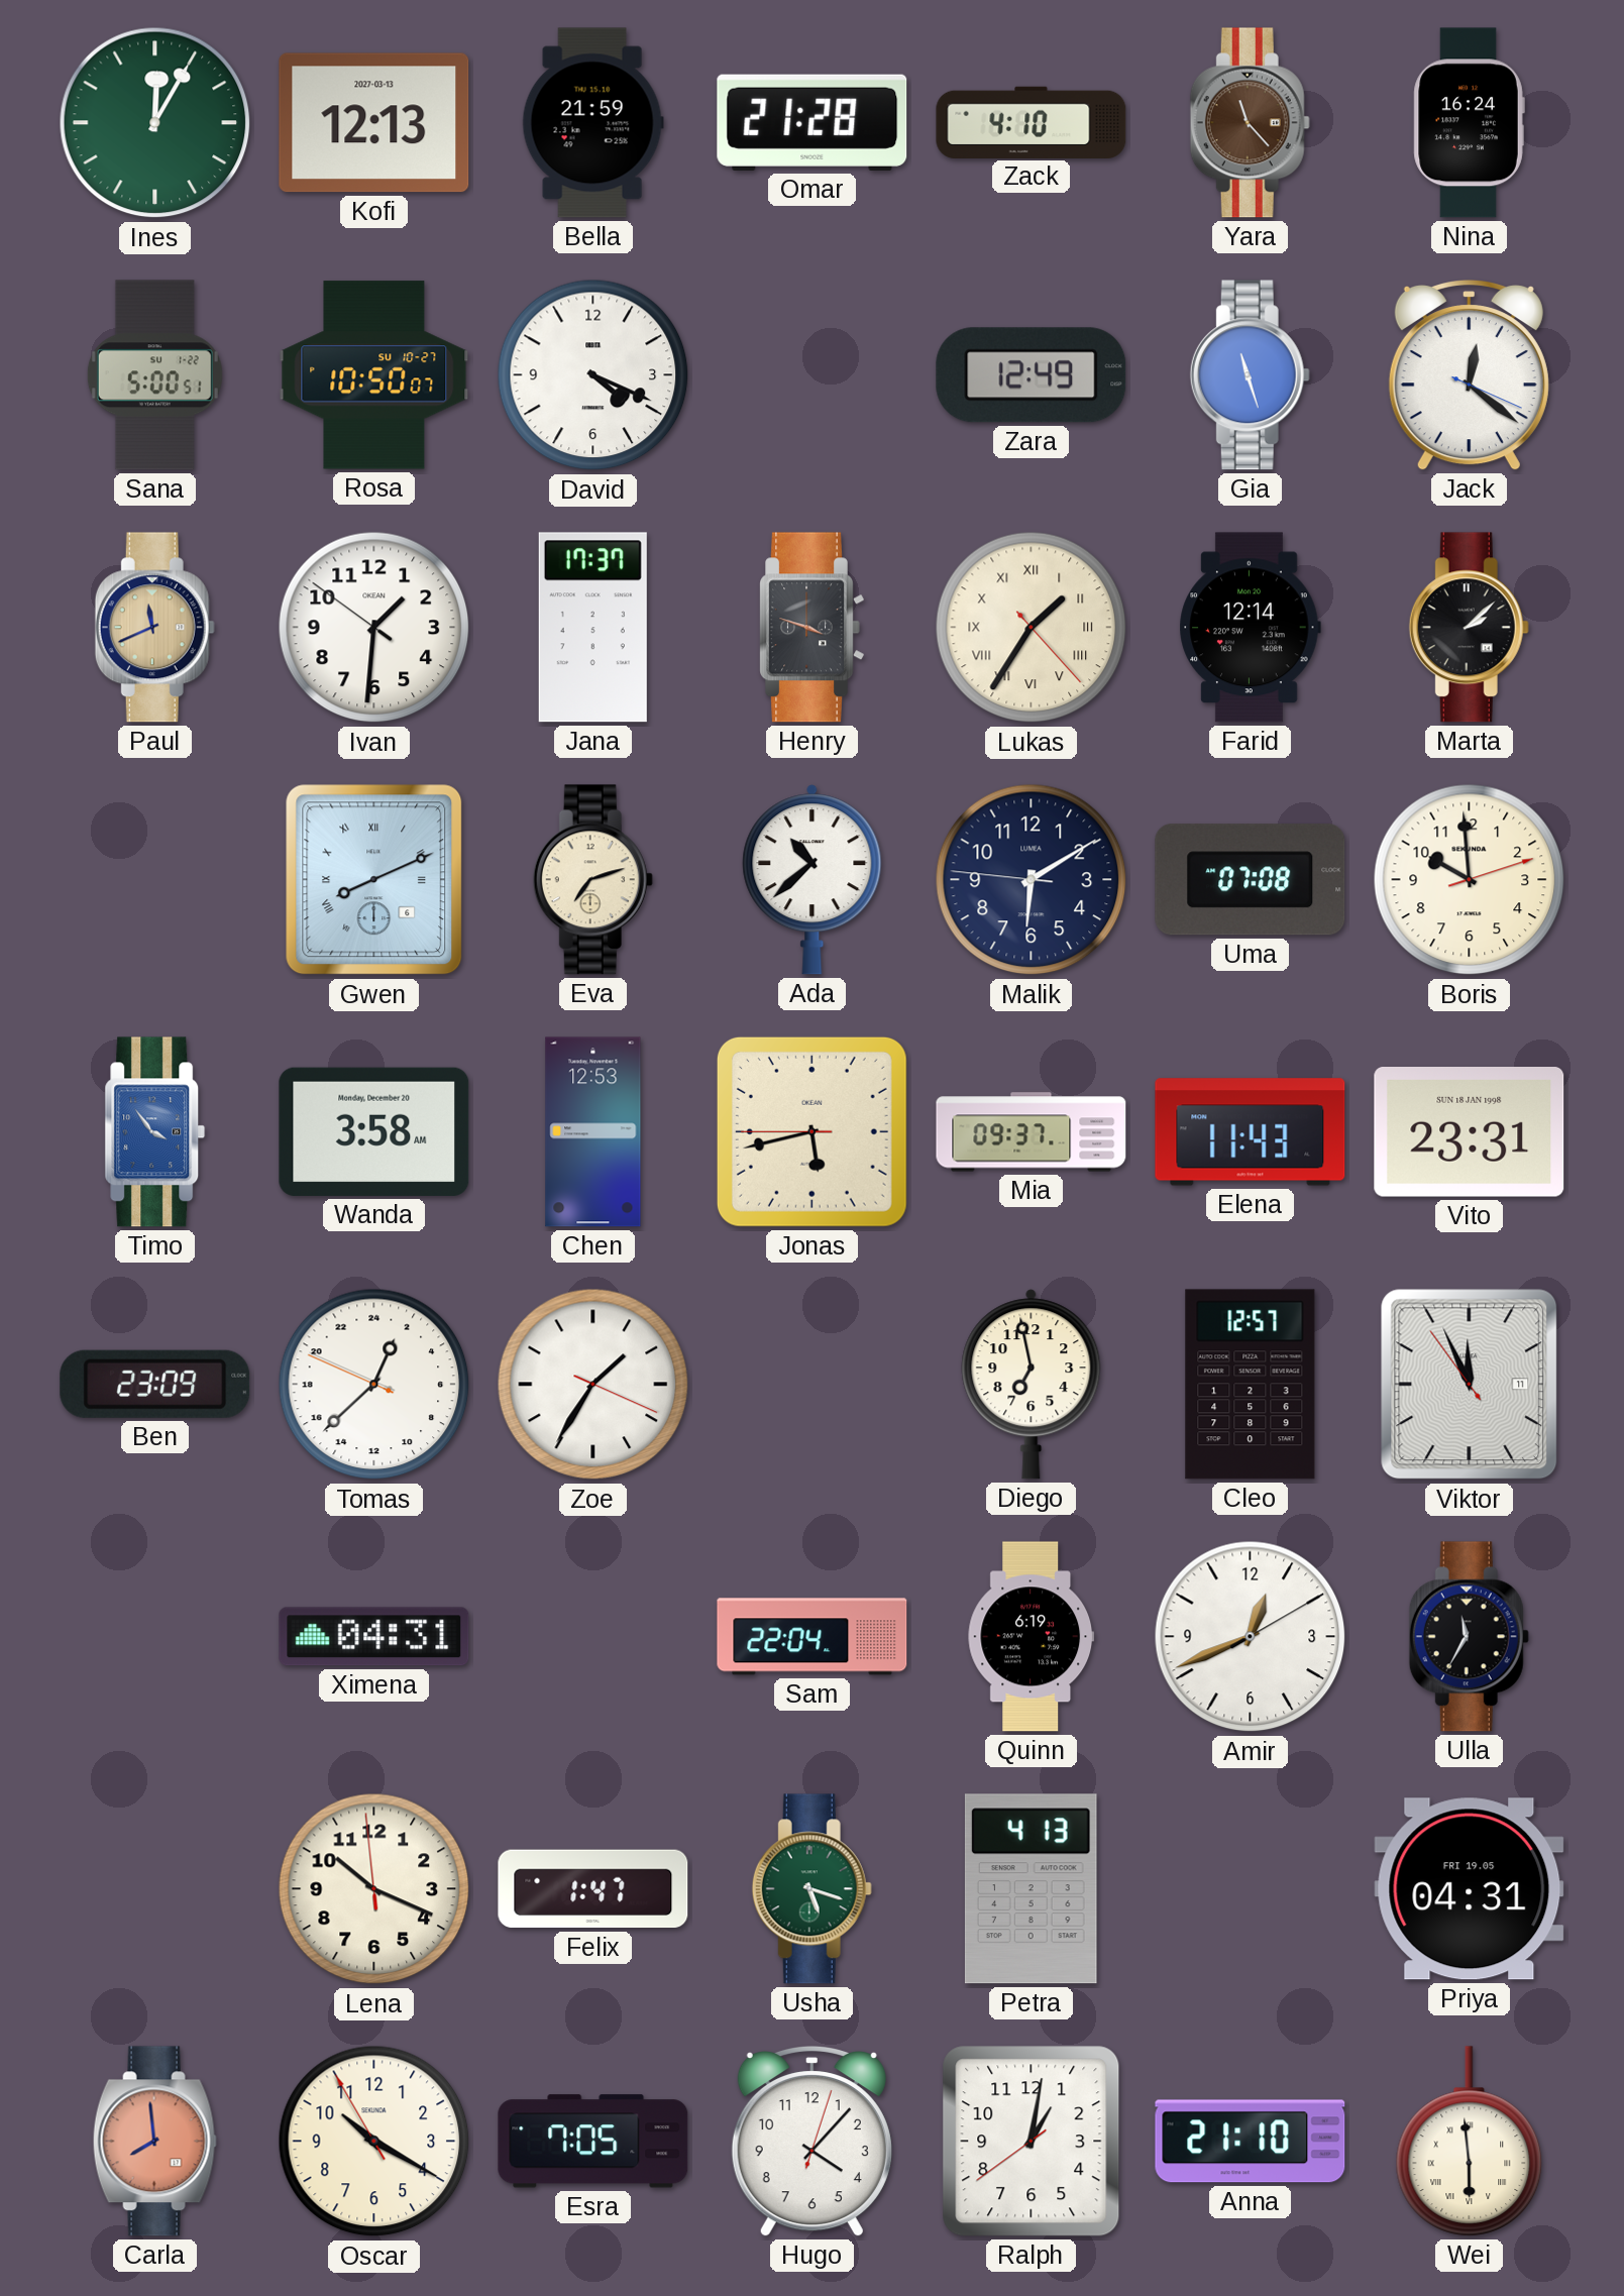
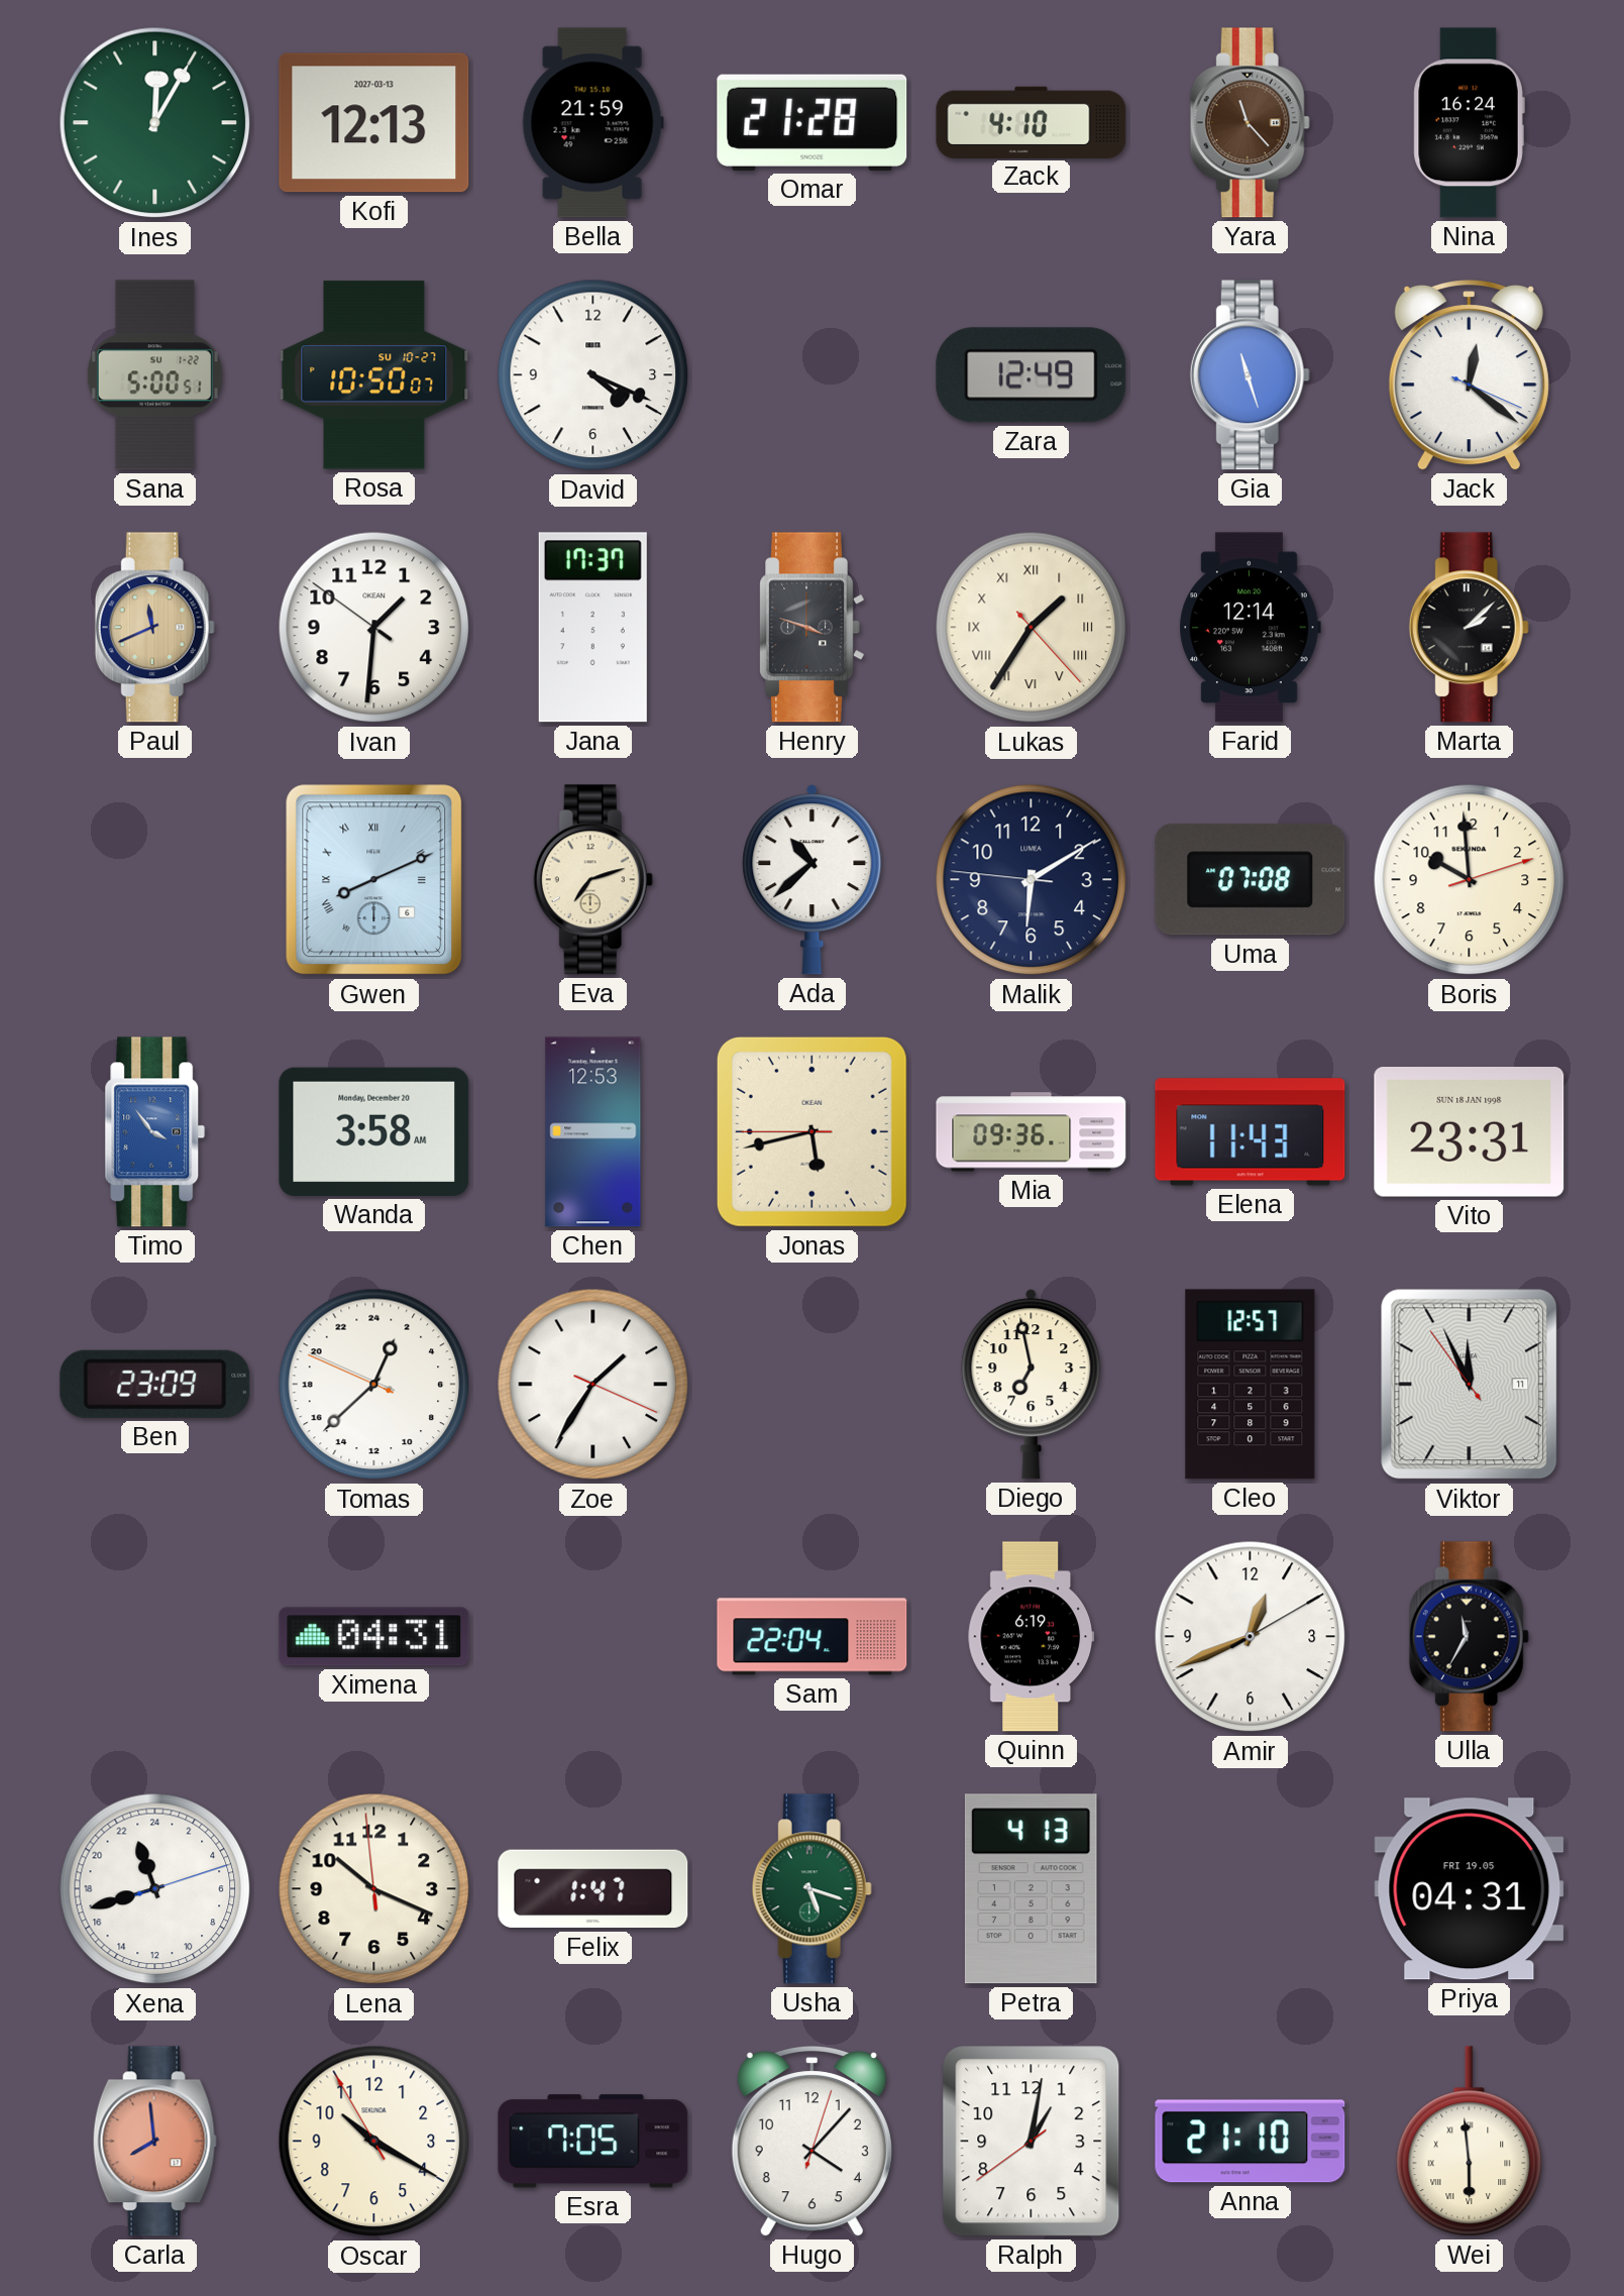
Mia: 09:37 -> 09:36 (1032, 1132)
Xena: none -> 22:42 (155, 1889)
